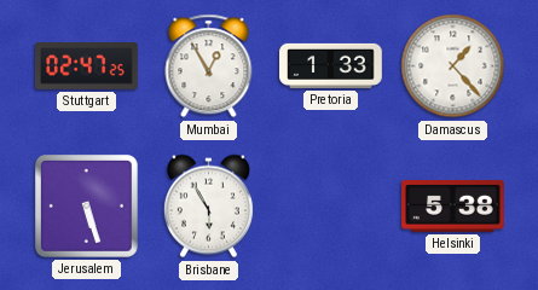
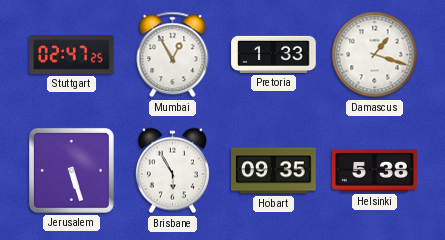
Damascus: 1:23 -> 1:18 (375, 55)
Hobart: none -> 09:35 (274, 171)
